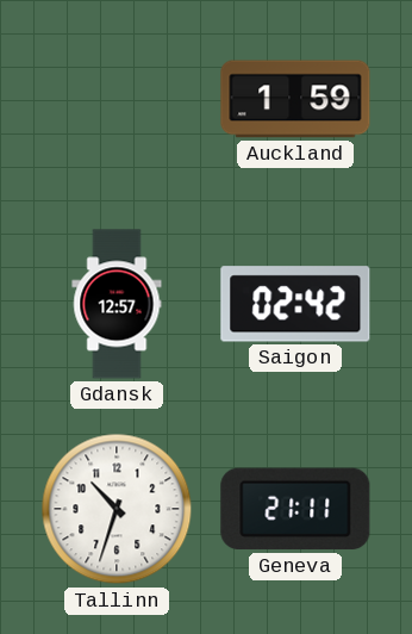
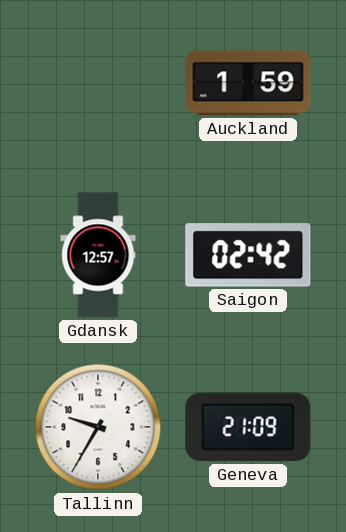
Tallinn: 10:33 -> 9:35 (98, 427)
Geneva: 21:11 -> 21:09 (248, 427)
